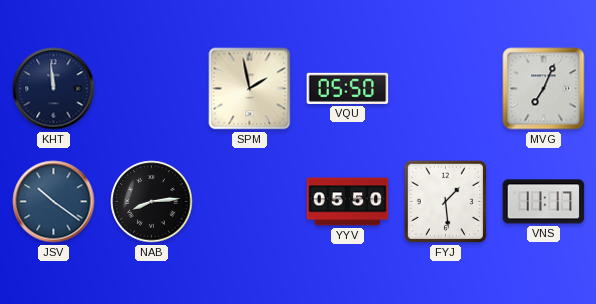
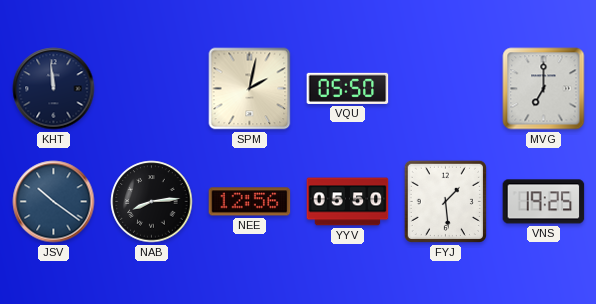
SPM: 1:58 -> 2:02 (250, 89)
MVG: 7:04 -> 7:00 (544, 89)
NEE: none -> 12:56 (250, 202)
VNS: 11:17 -> 19:25 (544, 202)
